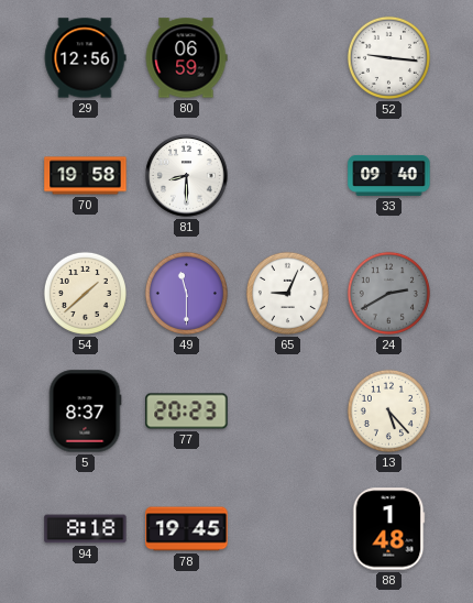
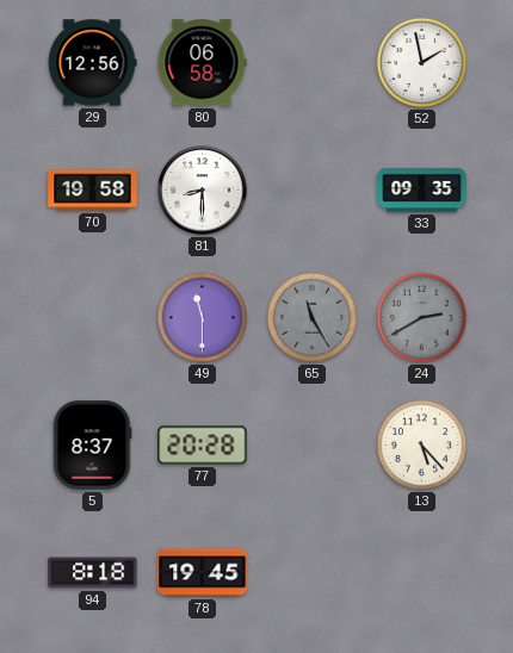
80: 06:59 -> 06:58 (202, 63)
52: 9:16 -> 1:58 (421, 62)
33: 09:40 -> 09:35 (422, 189)
54: 1:38 -> none (85, 293)
65: 9:04 -> 11:25 (311, 317)
65 dial: white -> grey (311, 317)
77: 20:23 -> 20:28 (203, 446)
88: 1:48 -> none (388, 529)
